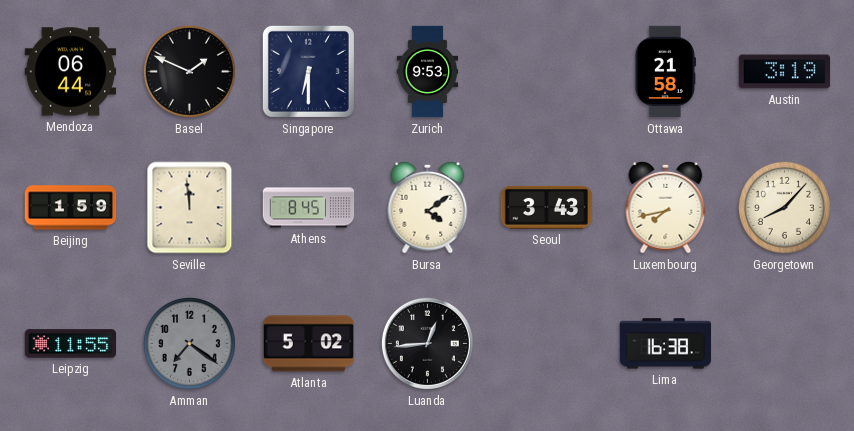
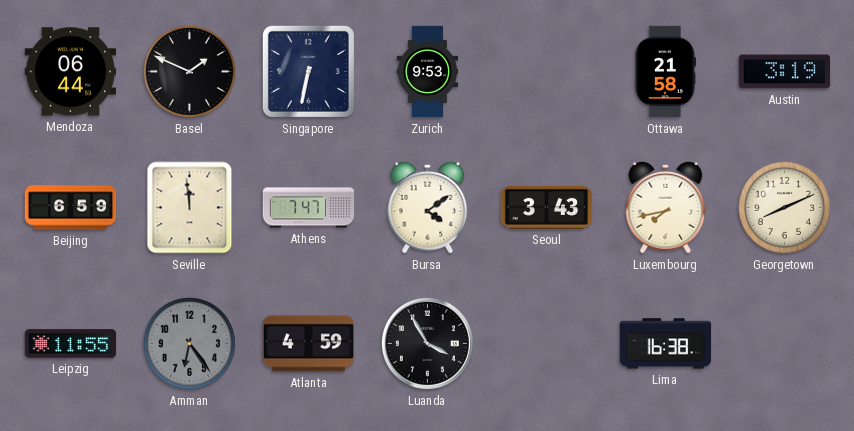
Singapore: 6:30 -> 6:32 (308, 71)
Beijing: 1:59 -> 6:59 (71, 208)
Athens: 8:45 -> 7:47 (309, 208)
Georgetown: 8:07 -> 8:11 (784, 207)
Amman: 7:21 -> 6:24 (189, 343)
Atlanta: 5:02 -> 4:59 (309, 344)
Luanda: 12:44 -> 3:55 (427, 343)
